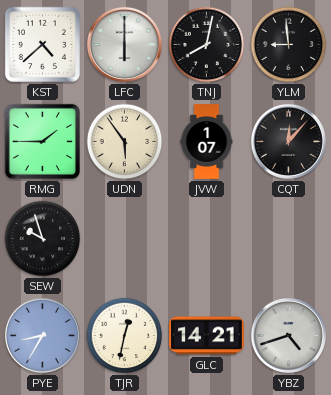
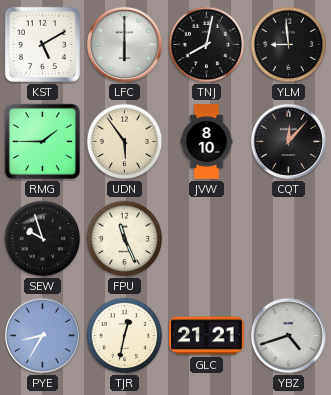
KST: 4:38 -> 5:10 (42, 44)
JVW: 1:07 -> 8:10 (207, 142)
FPU: none -> 11:26 (125, 239)
GLC: 14:21 -> 21:21 (207, 336)
